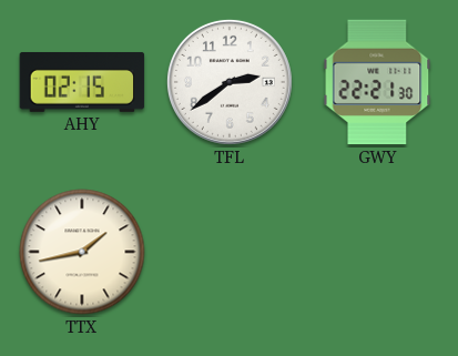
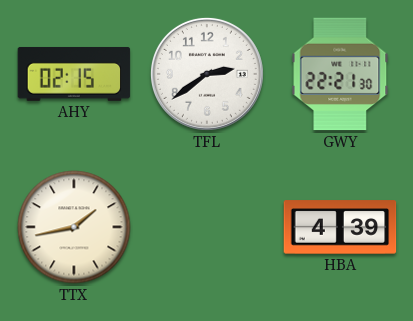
HBA: none -> 4:39 (340, 227)
